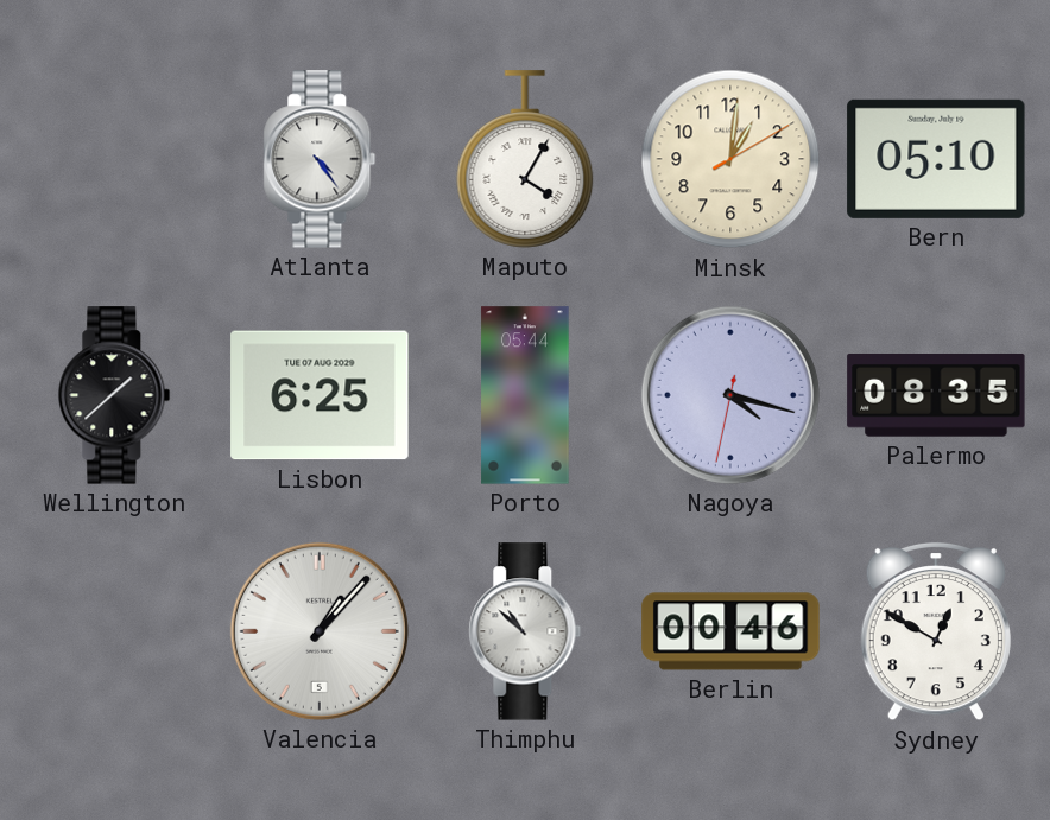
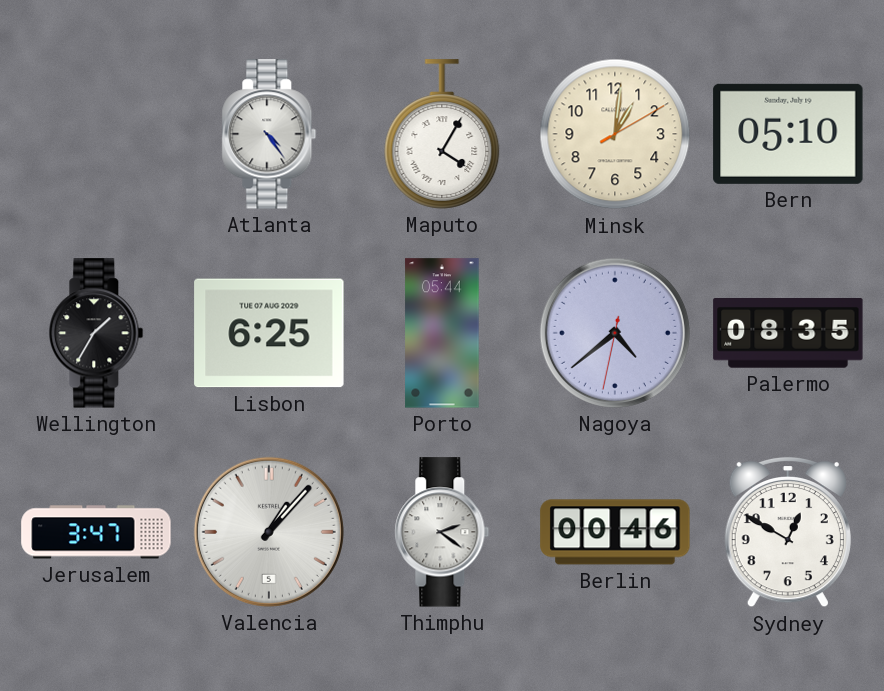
Wellington: 1:38 -> 1:35 (96, 333)
Nagoya: 4:17 -> 4:38 (615, 333)
Jerusalem: none -> 3:47 (96, 532)
Thimphu: 10:52 -> 2:21 (442, 532)
